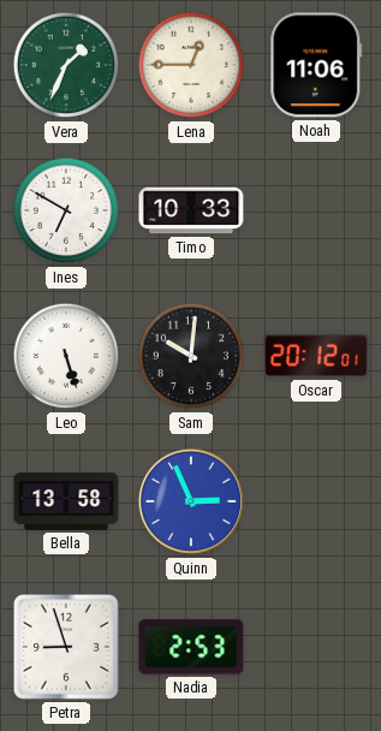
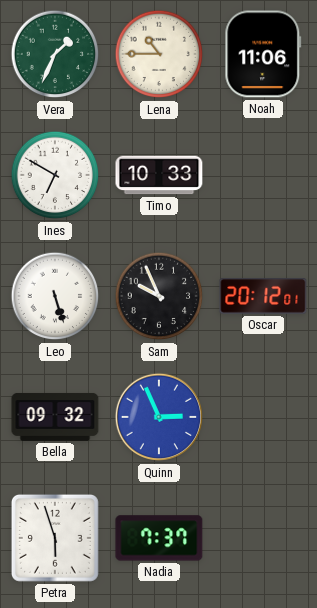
Lena: 12:45 -> 10:45 (159, 54)
Sam: 10:01 -> 9:56 (159, 296)
Bella: 13:58 -> 09:32 (55, 417)
Petra: 8:57 -> 5:57 (55, 538)
Nadia: 2:53 -> 7:37 (159, 538)
